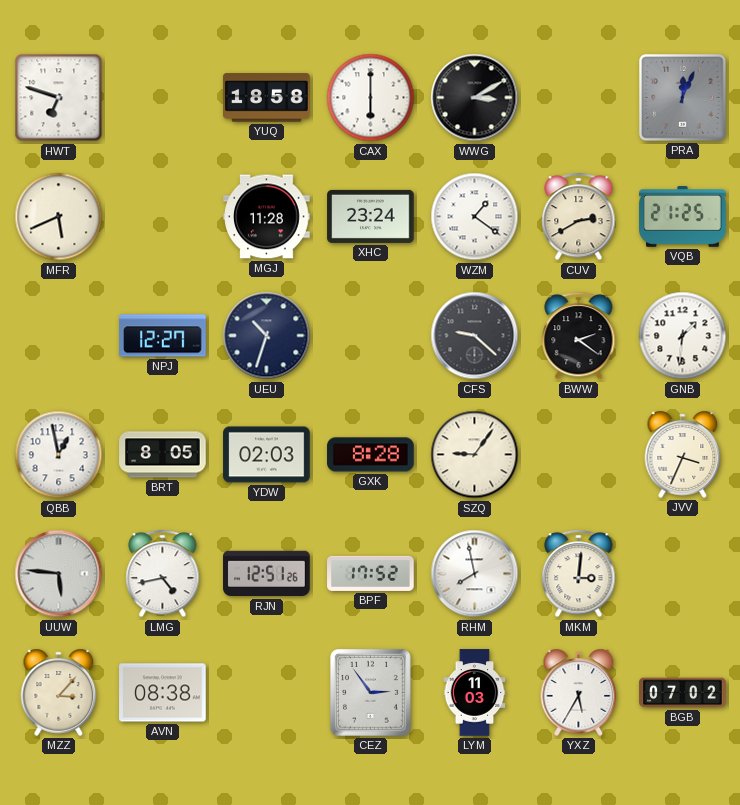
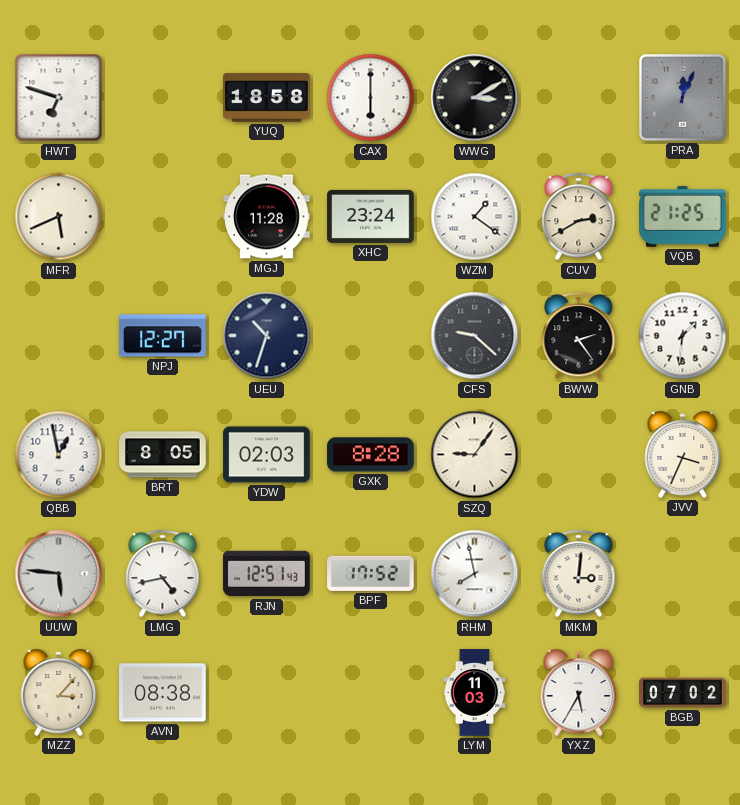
BWW: 2:21 -> 2:24 (579, 336)
RJN: 12:51:26 -> 12:51:43 (267, 574)
CEZ: 2:54 -> none (370, 692)
